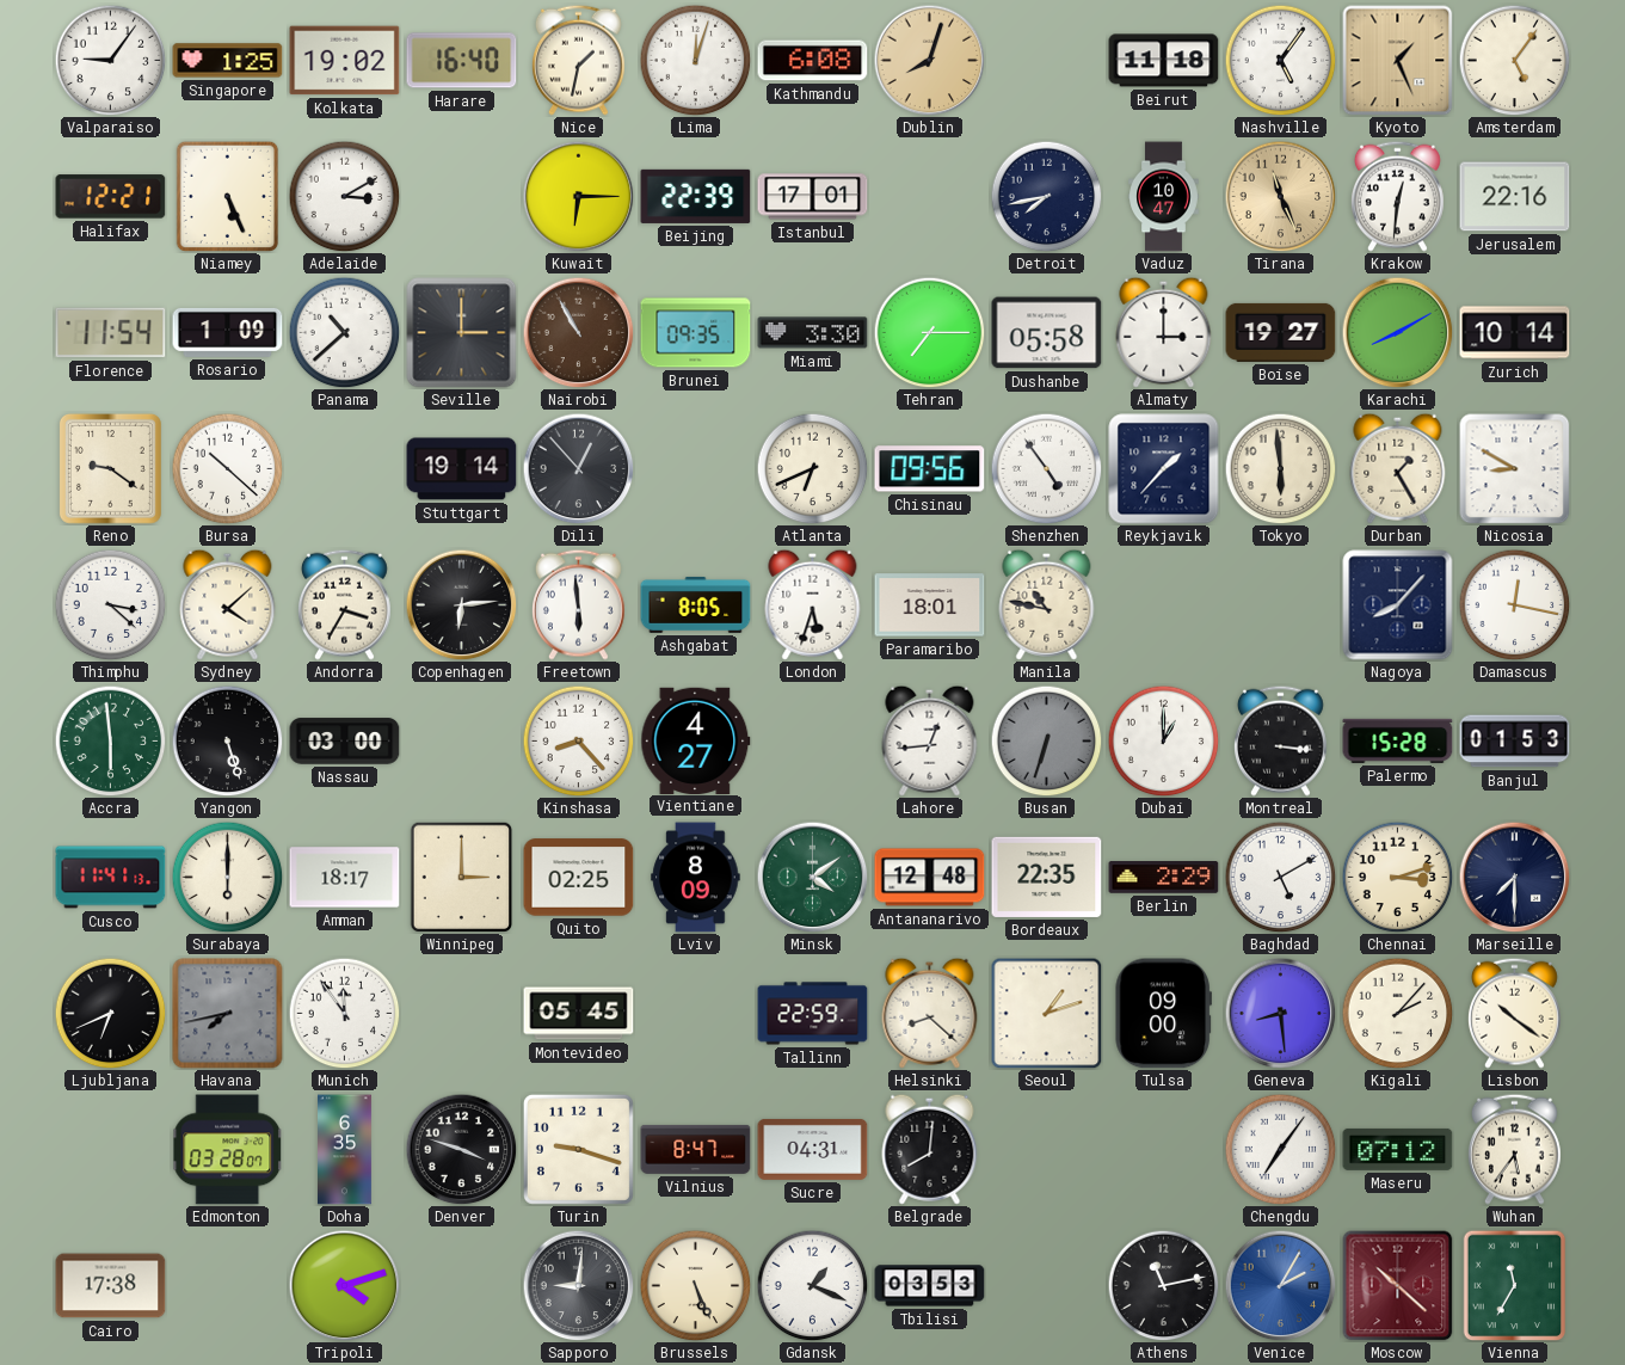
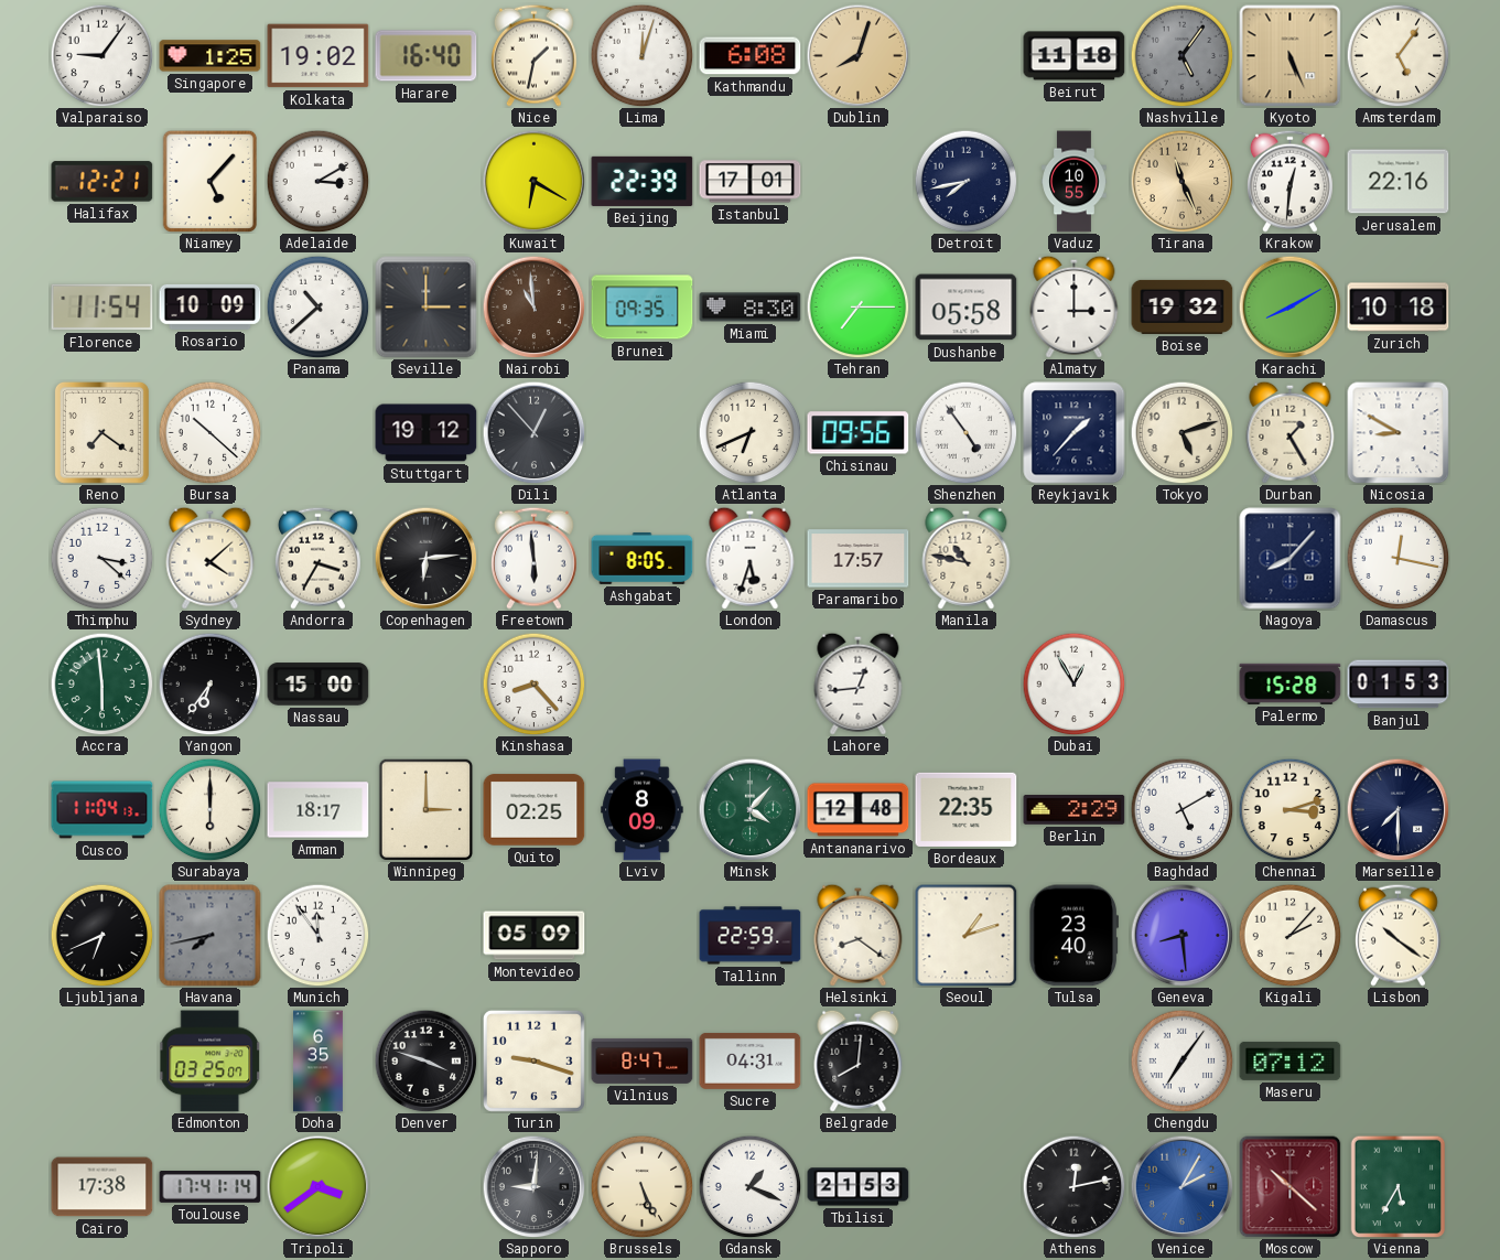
Nashville dial: white -> grey (1181, 55)
Kyoto: 1:26 -> 5:26 (1289, 55)
Niamey: 5:26 -> 5:07 (211, 181)
Kuwait: 6:15 -> 6:20 (533, 181)
Vaduz: 10:47 -> 10:55 (1075, 182)
Rosario: 1:09 -> 10:09 (211, 306)
Nairobi: 10:55 -> 10:59 (533, 306)
Miami: 3:30 -> 8:30 (751, 308)
Boise: 19:27 -> 19:32 (1183, 306)
Zurich: 10:14 -> 10:18 (1399, 308)
Reno: 9:21 -> 7:21 (101, 432)
Stuttgart: 19:14 -> 19:12 (427, 433)
Tokyo: 5:59 -> 5:12 (1181, 432)
Paramaribo: 18:01 -> 17:57 (859, 559)
Yangon: 5:27 -> 6:36 (209, 683)
Nassau: 03:00 -> 15:00 (319, 685)
Vientiane: 4:27 -> none (696, 740)
Busan: 6:33 -> none (1046, 740)
Dubai: 1:00 -> 12:55 (1073, 683)
Montreal: 3:16 -> none (1280, 740)
Cusco: 11:41 -> 11:04 (102, 810)
Minsk: 4:09 -> 4:07 (749, 809)
Montevideo: 05:45 -> 05:09 (535, 936)
Helsinki: 8:22 -> 8:21 (859, 935)
Tulsa: 09:00 -> 23:40 (1073, 936)
Edmonton: 03:28 -> 03:25 (211, 1062)
Wuhan: 5:36 -> none (1514, 1149)
Toulouse: none -> 17:41 (211, 1187)
Tripoli: 4:12 -> 3:39 (317, 1186)
Tbilisi: 03:53 -> 21:53 (859, 1187)
Athens: 11:13 -> 12:13 (1073, 1186)
Vienna: 11:35 -> 5:35 (1399, 1186)
